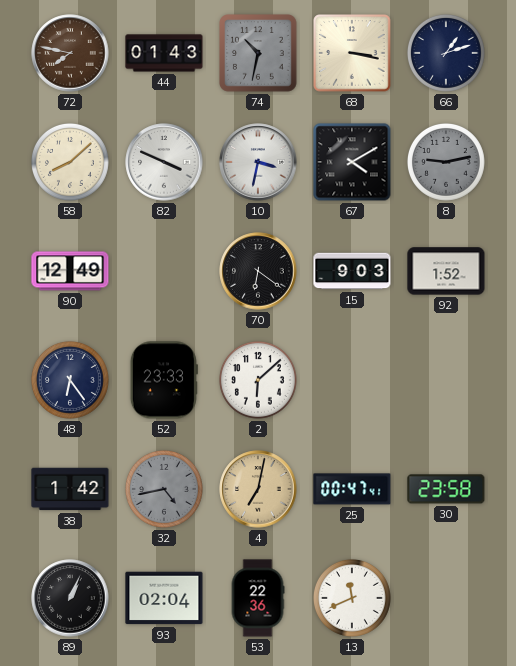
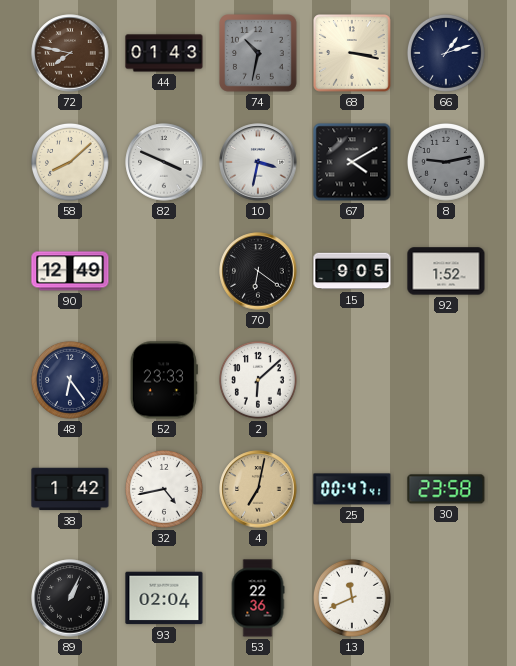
15: 9:03 -> 9:05 (352, 271)
32 dial: grey -> white (164, 489)
